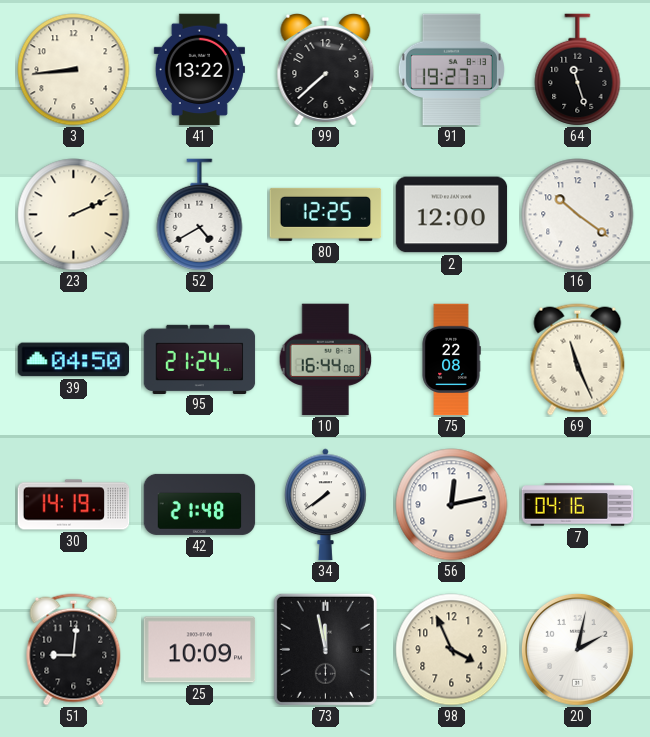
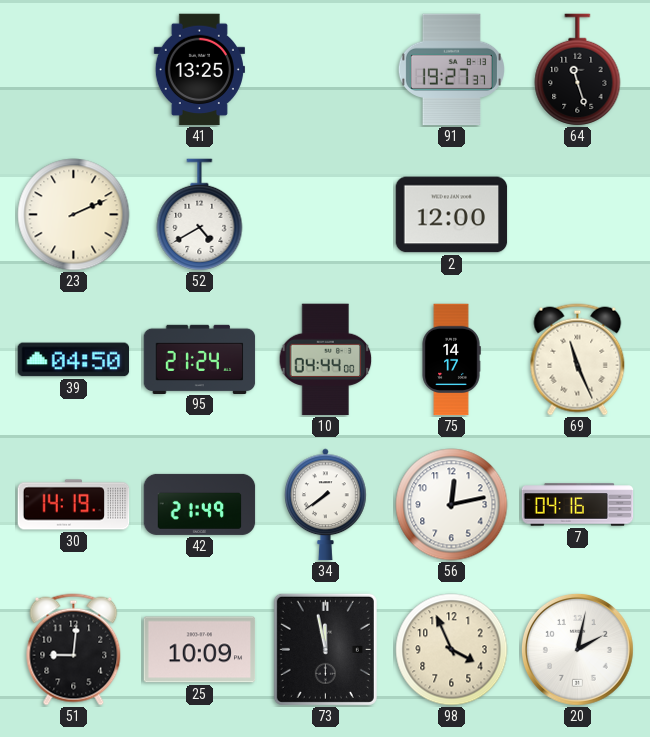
3: 8:44 -> none (74, 70)
41: 13:22 -> 13:25 (199, 70)
99: 7:38 -> none (326, 70)
80: 12:25 -> none (326, 214)
16: 10:21 -> none (578, 215)
10: 16:44 -> 04:44 (326, 360)
75: 22:08 -> 14:17 (451, 360)
42: 21:48 -> 21:49 (200, 504)
